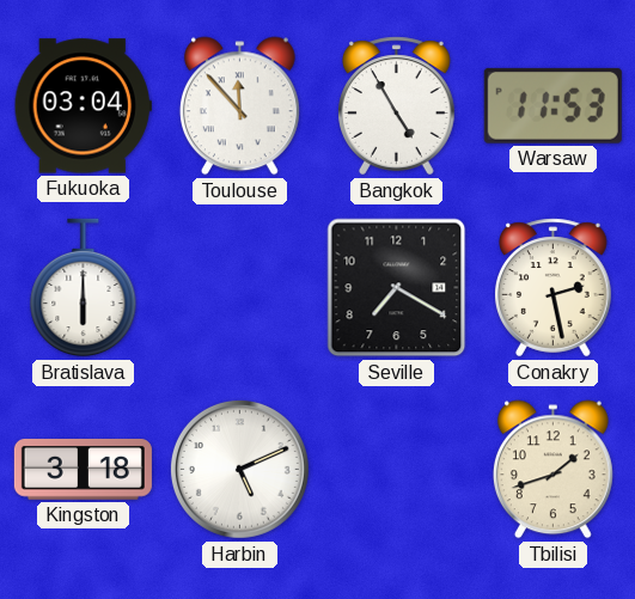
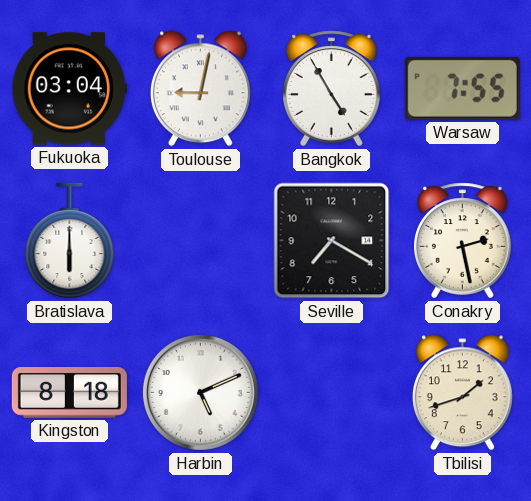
Toulouse: 11:53 -> 9:02 (200, 89)
Warsaw: 11:53 -> 7:55 (462, 88)
Kingston: 3:18 -> 8:18 (69, 393)
